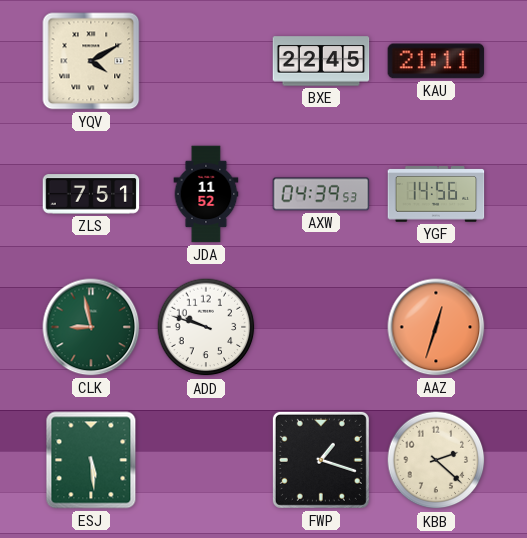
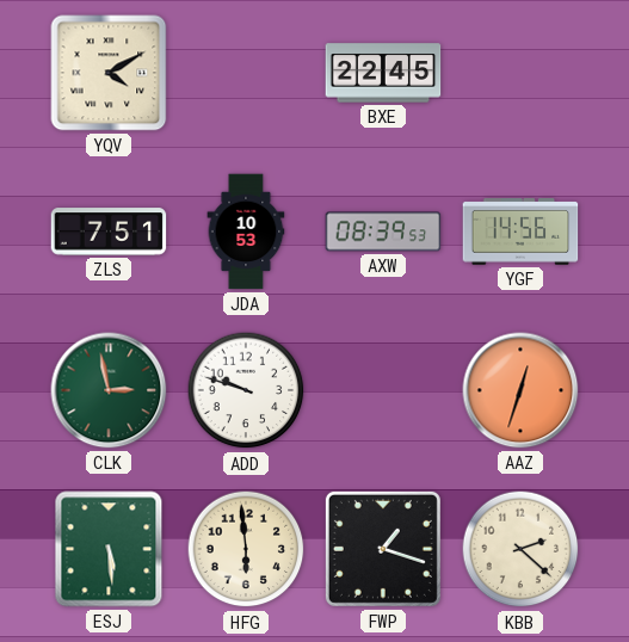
KAU: 21:11 -> none (436, 61)
JDA: 11:52 -> 10:53 (246, 232)
AXW: 04:39 -> 08:39 (383, 232)
CLK: 8:58 -> 2:58 (109, 390)
HFG: none -> 5:59 (246, 549)
